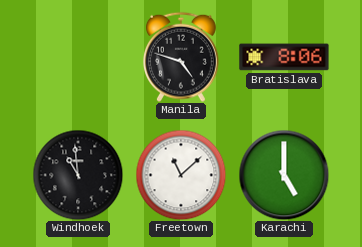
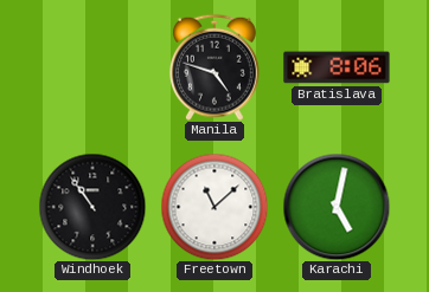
Windhoek: 10:59 -> 10:54 (92, 207)
Karachi: 5:00 -> 5:02 (337, 207)
